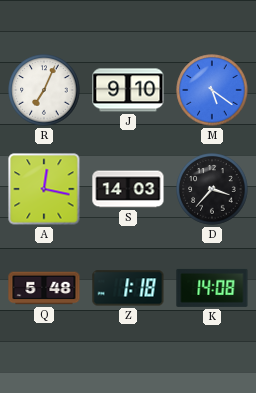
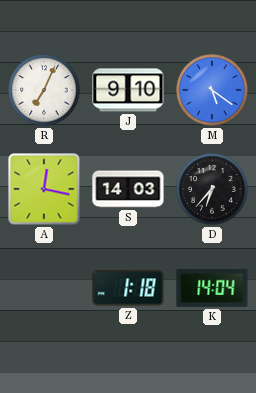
D: 3:37 -> 6:37 (212, 189)
Q: 5:48 -> none (44, 288)
K: 14:08 -> 14:04 (212, 288)
